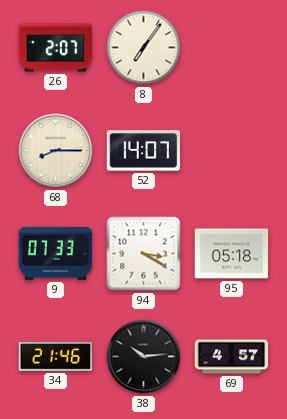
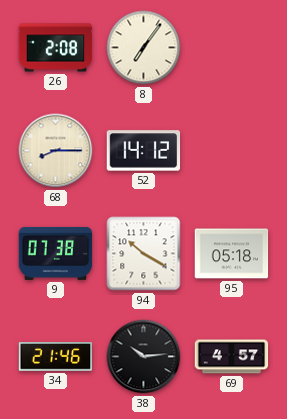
26: 2:07 -> 2:08 (56, 48)
52: 14:07 -> 14:12 (144, 151)
9: 07:33 -> 07:38 (56, 253)
94: 3:20 -> 10:20 (144, 254)
